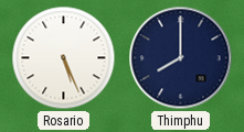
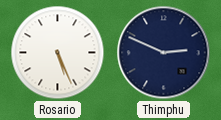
Thimphu: 8:00 -> 2:49 (164, 53)
